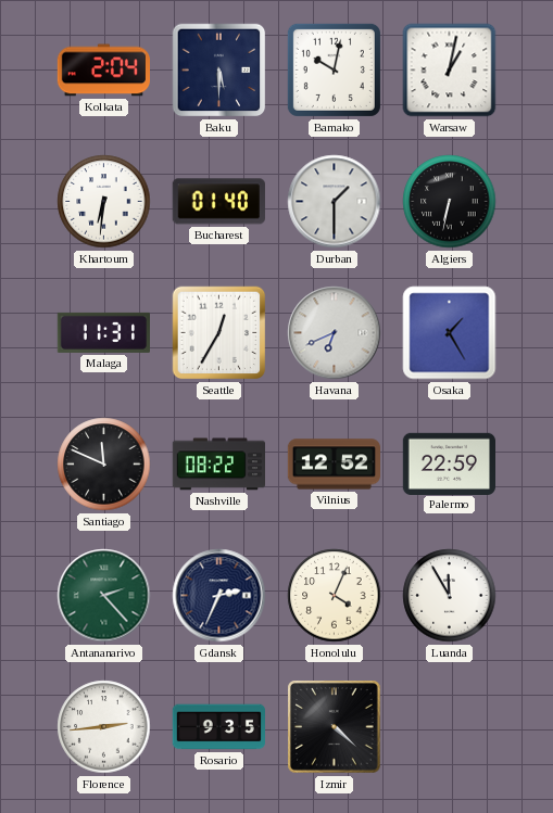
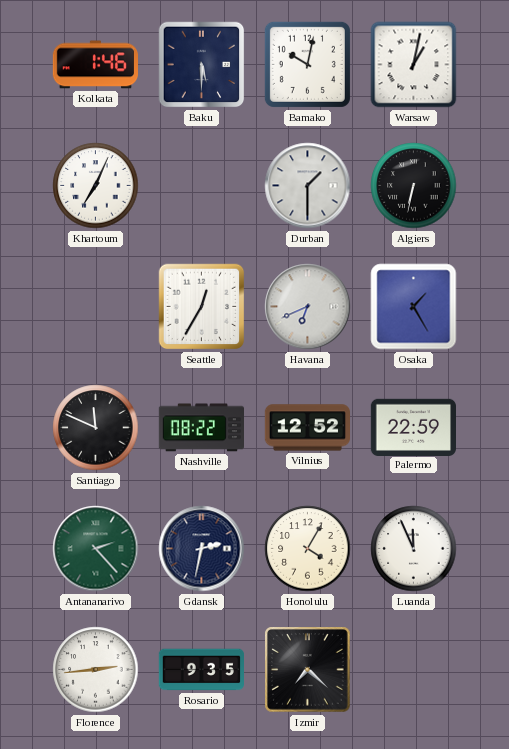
Kolkata: 2:04 -> 1:46 (95, 65)
Khartoum: 6:31 -> 7:04 (96, 186)
Bucharest: 01:40 -> none (218, 202)
Malaga: 11:31 -> none (103, 332)
Gdansk: 2:34 -> 2:32 (202, 549)
Honolulu: 4:04 -> 4:05 (308, 549)
Luanda: 11:55 -> 11:56 (414, 549)
Izmir: 4:22 -> 7:22 (308, 670)
